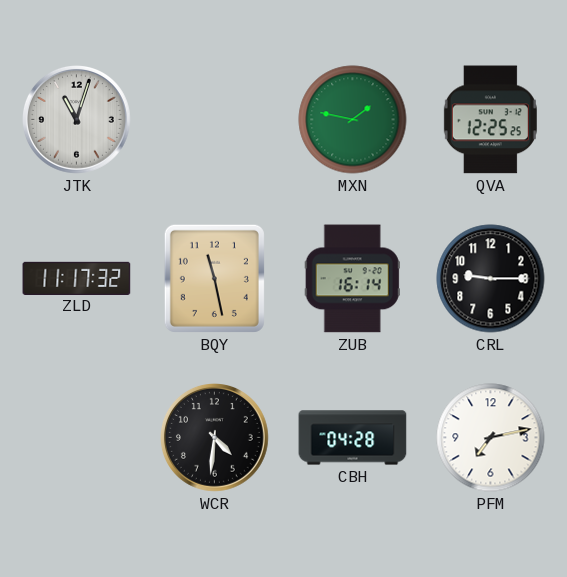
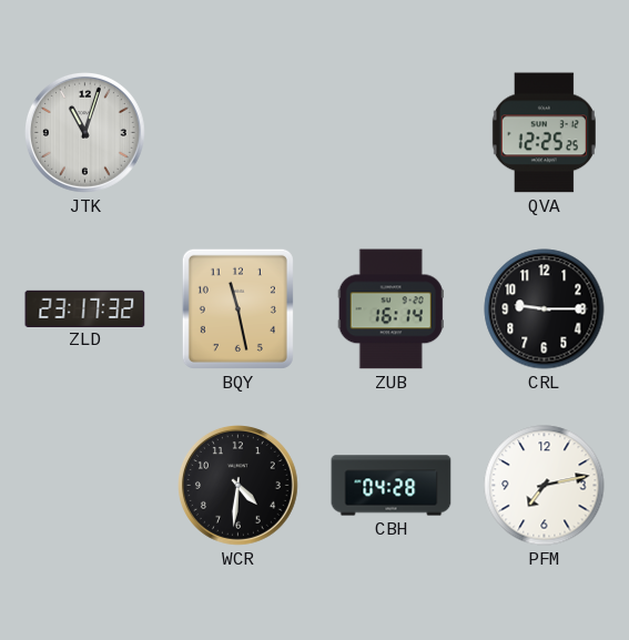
MXN: 1:47 -> none (353, 120)
ZLD: 11:17 -> 23:17 (85, 308)
